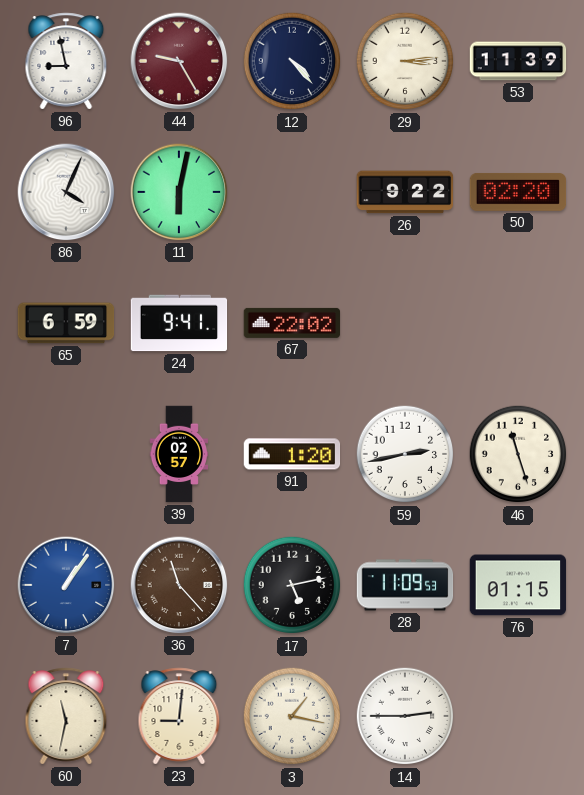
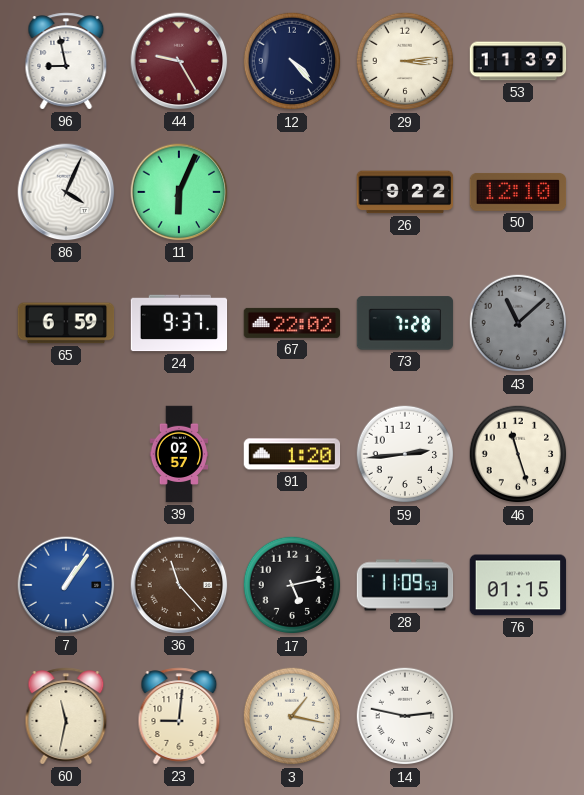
11: 6:02 -> 6:04 (179, 192)
50: 02:20 -> 12:10 (518, 192)
24: 9:41 -> 9:37 (179, 323)
73: none -> 7:28 (405, 323)
43: none -> 11:08 (518, 323)
59: 2:43 -> 2:44 (405, 454)
14: 2:45 -> 2:47 (405, 716)
